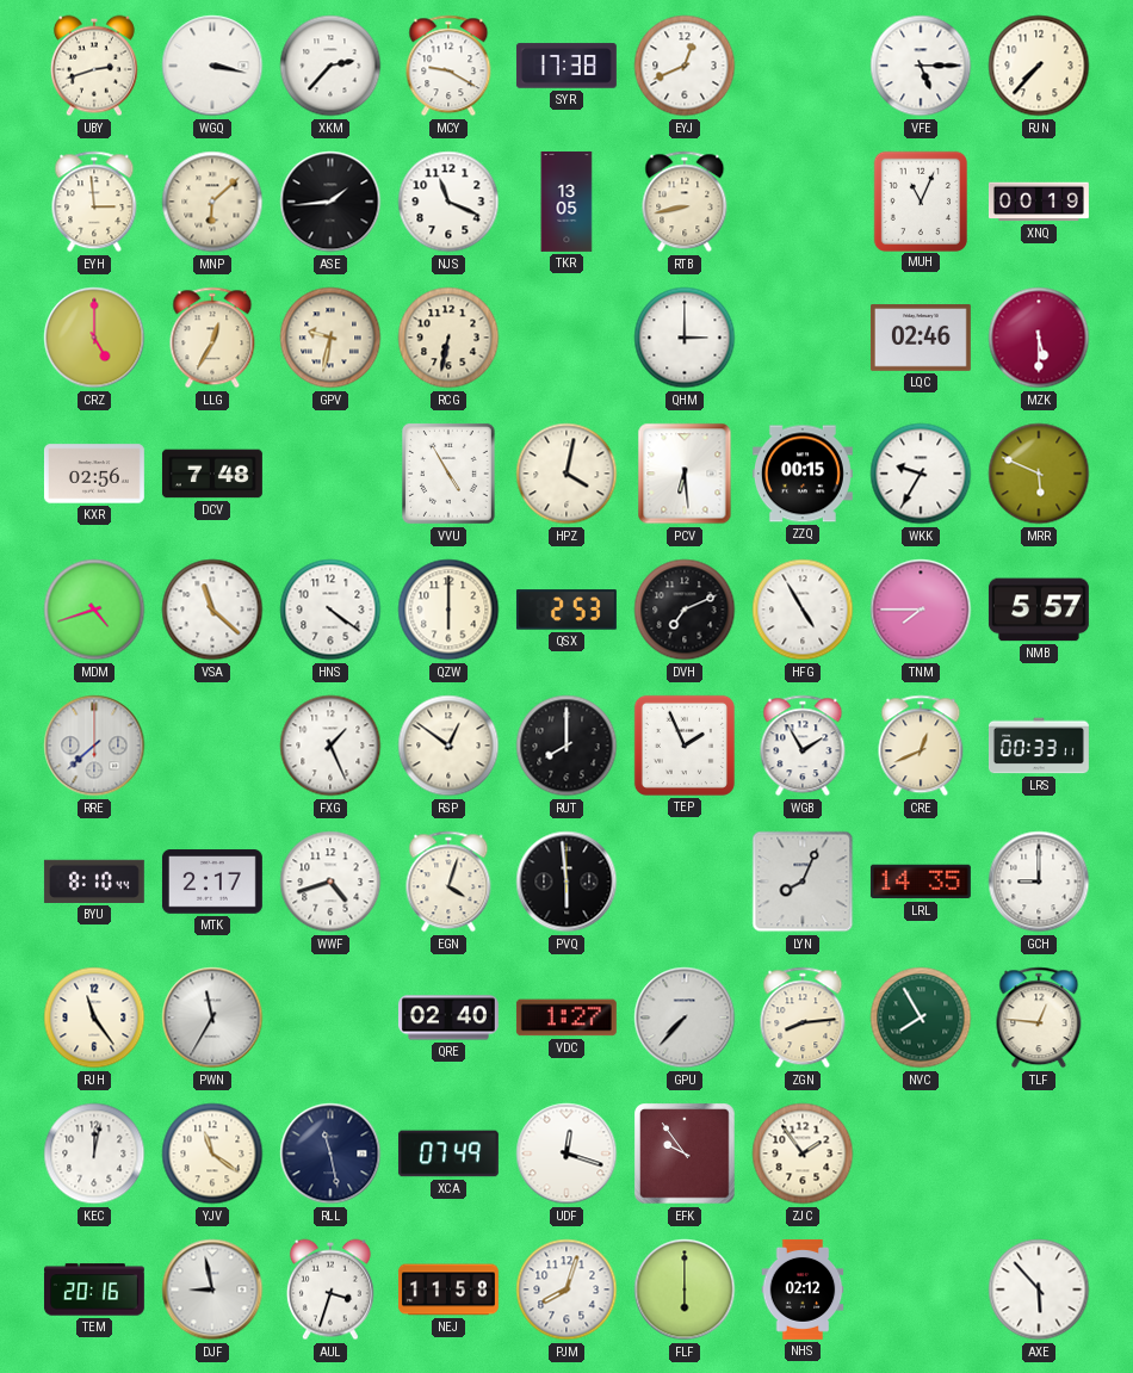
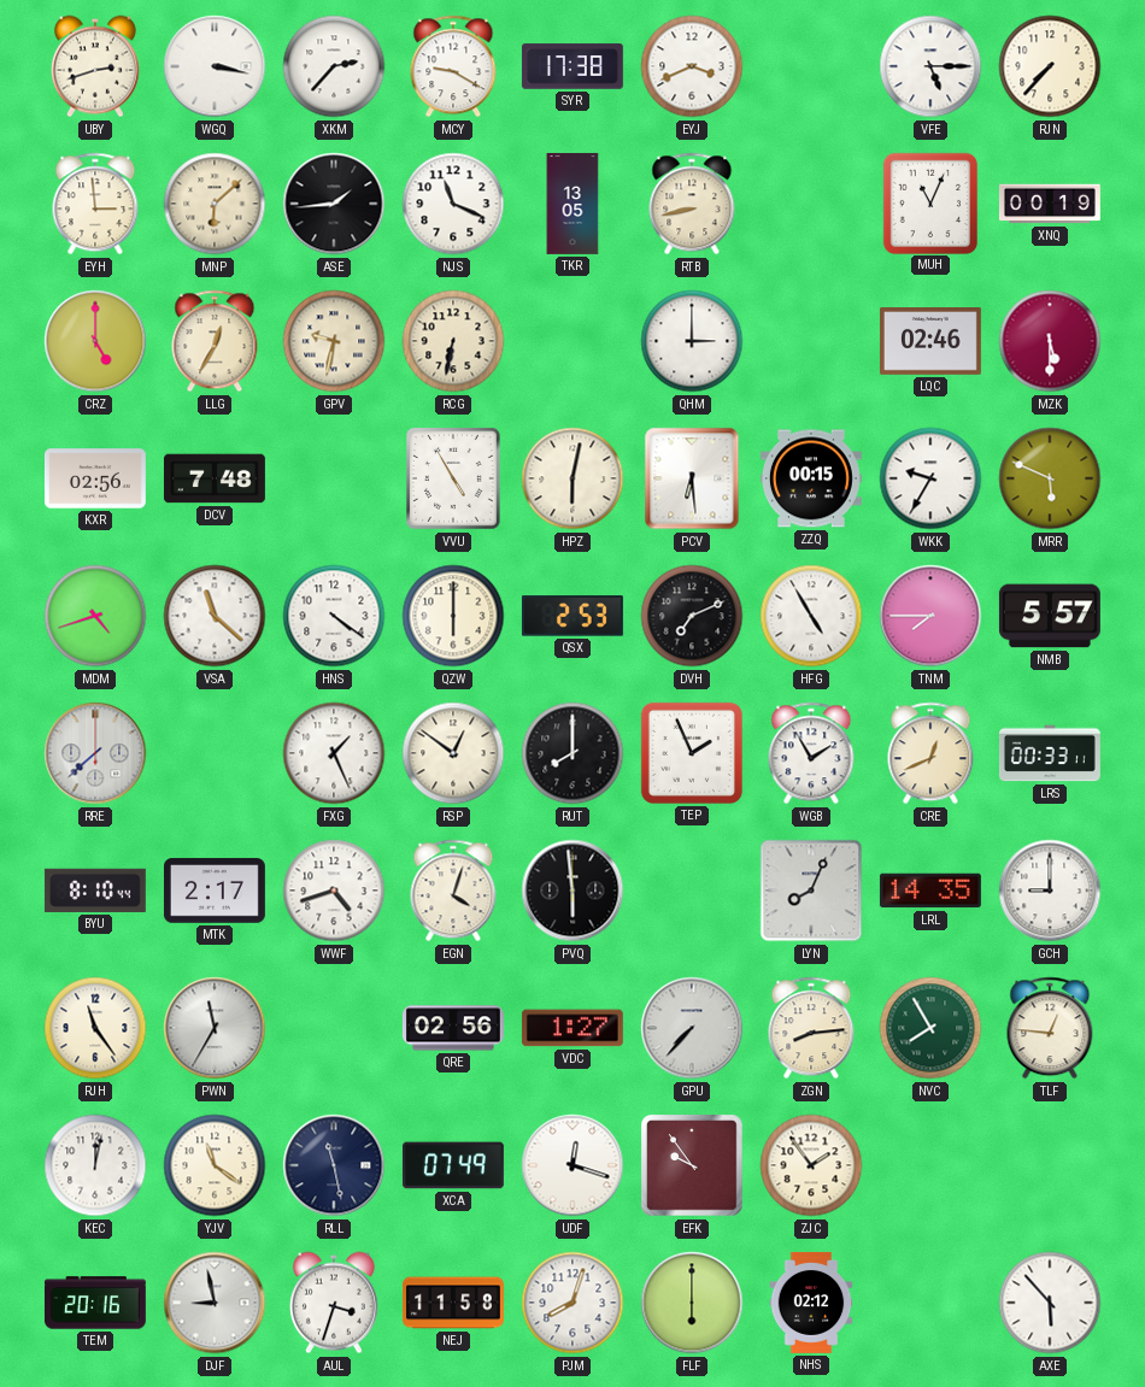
EYJ: 12:41 -> 3:41 (692, 66)
HPZ: 4:02 -> 6:02 (572, 478)
QRE: 02:40 -> 02:56 (453, 1028)
